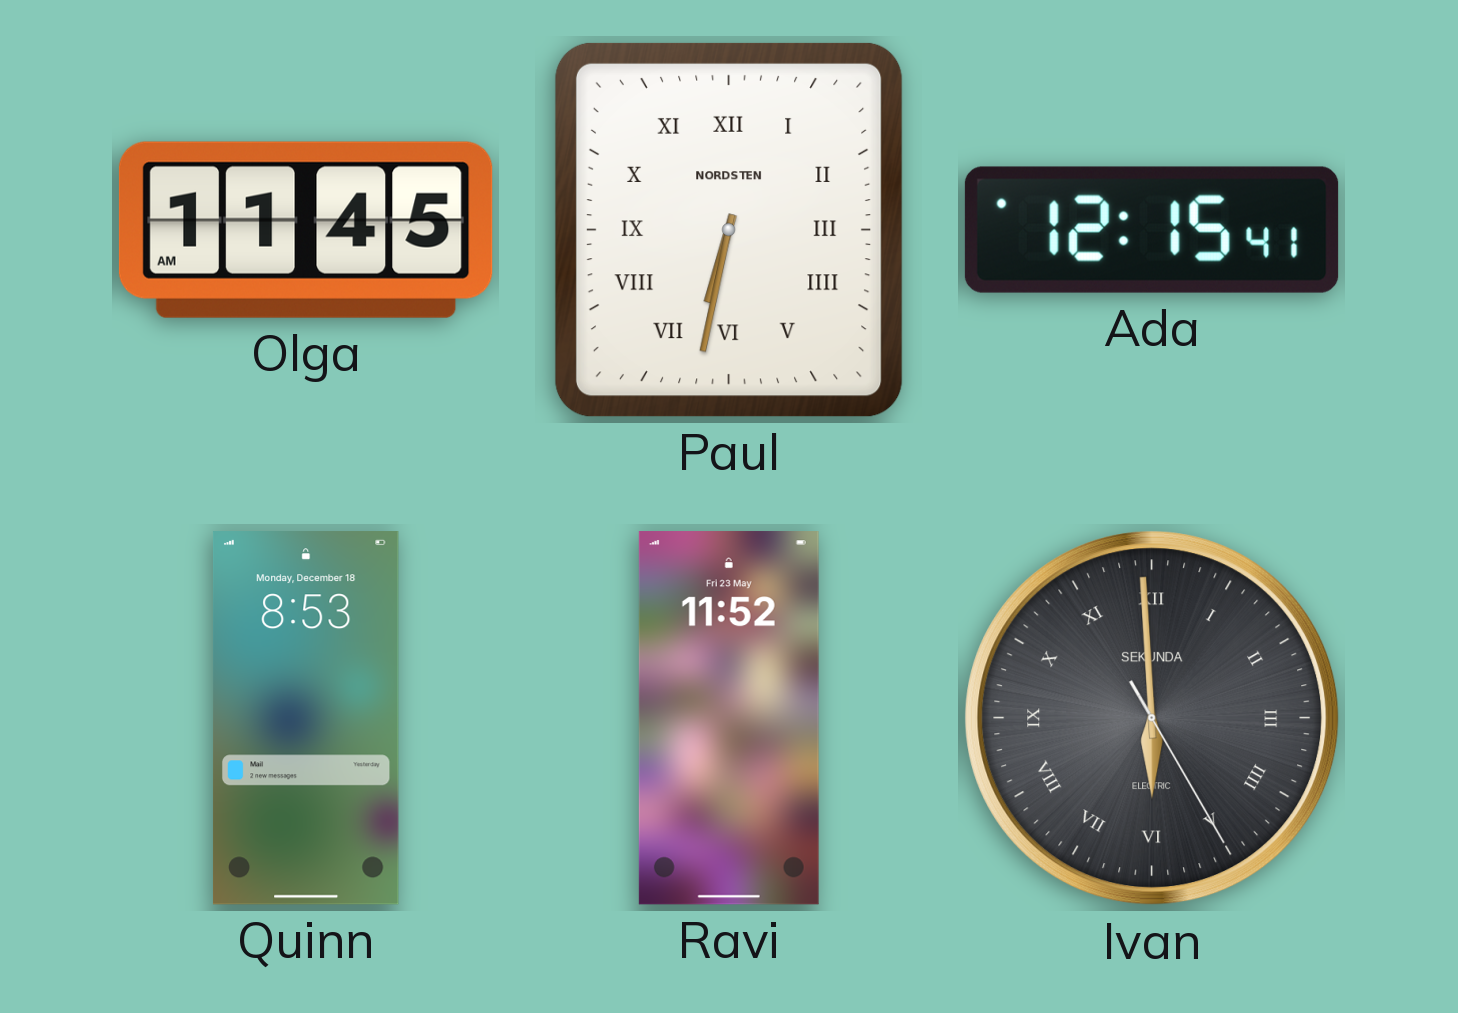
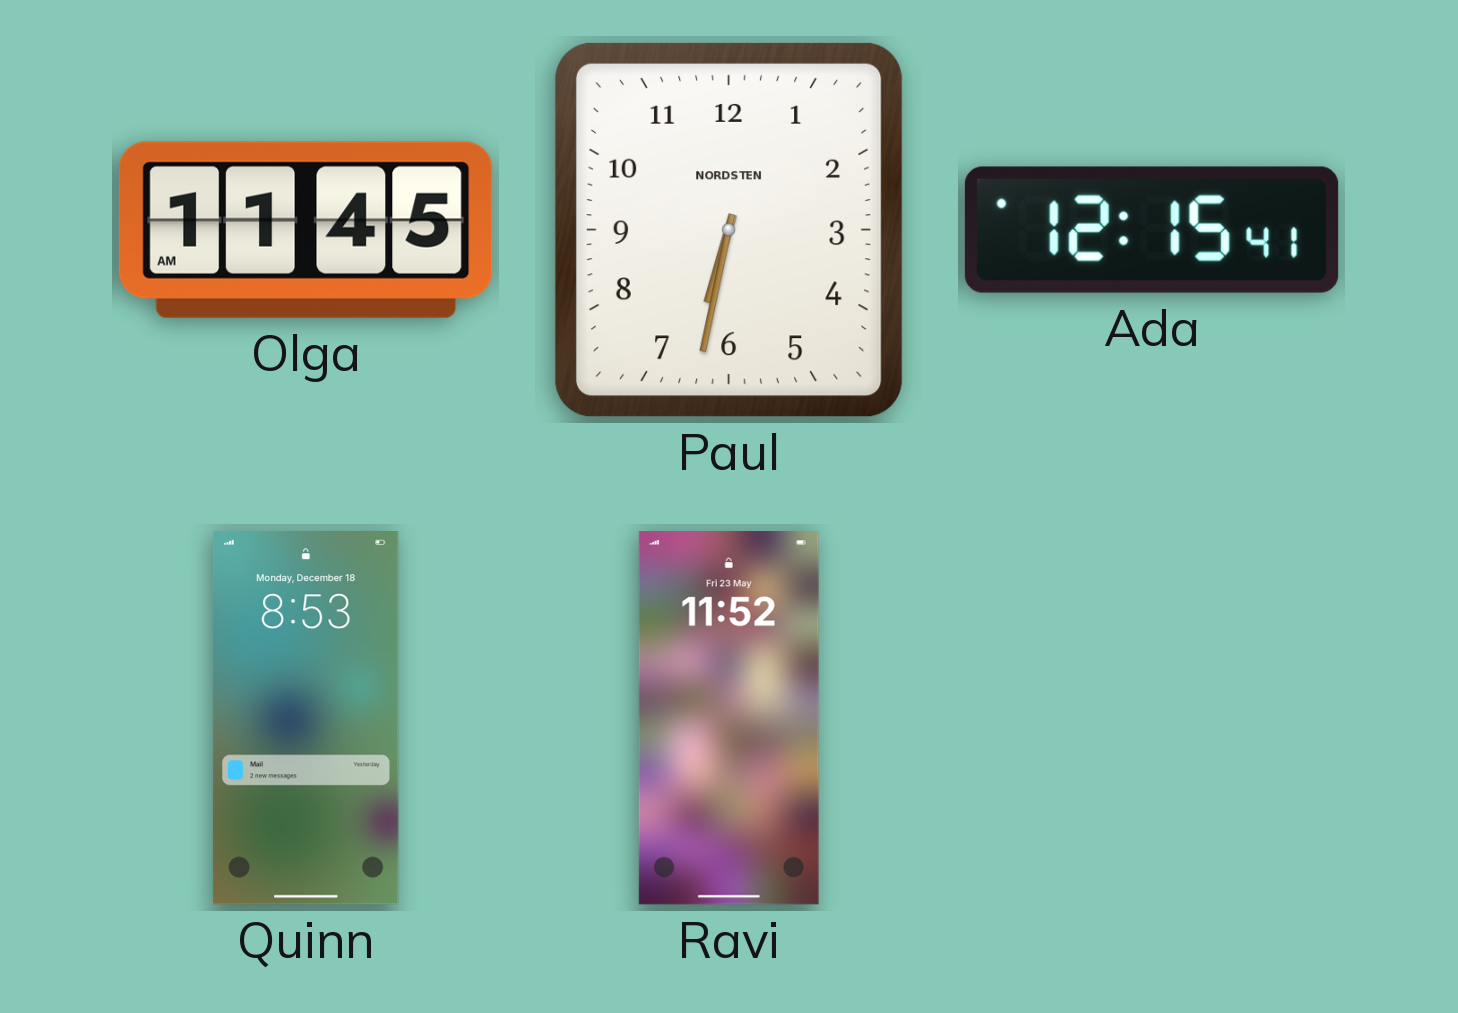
Paul numerals: Roman -> Arabic (729, 230)
Ivan: 5:59 -> none (1152, 718)
